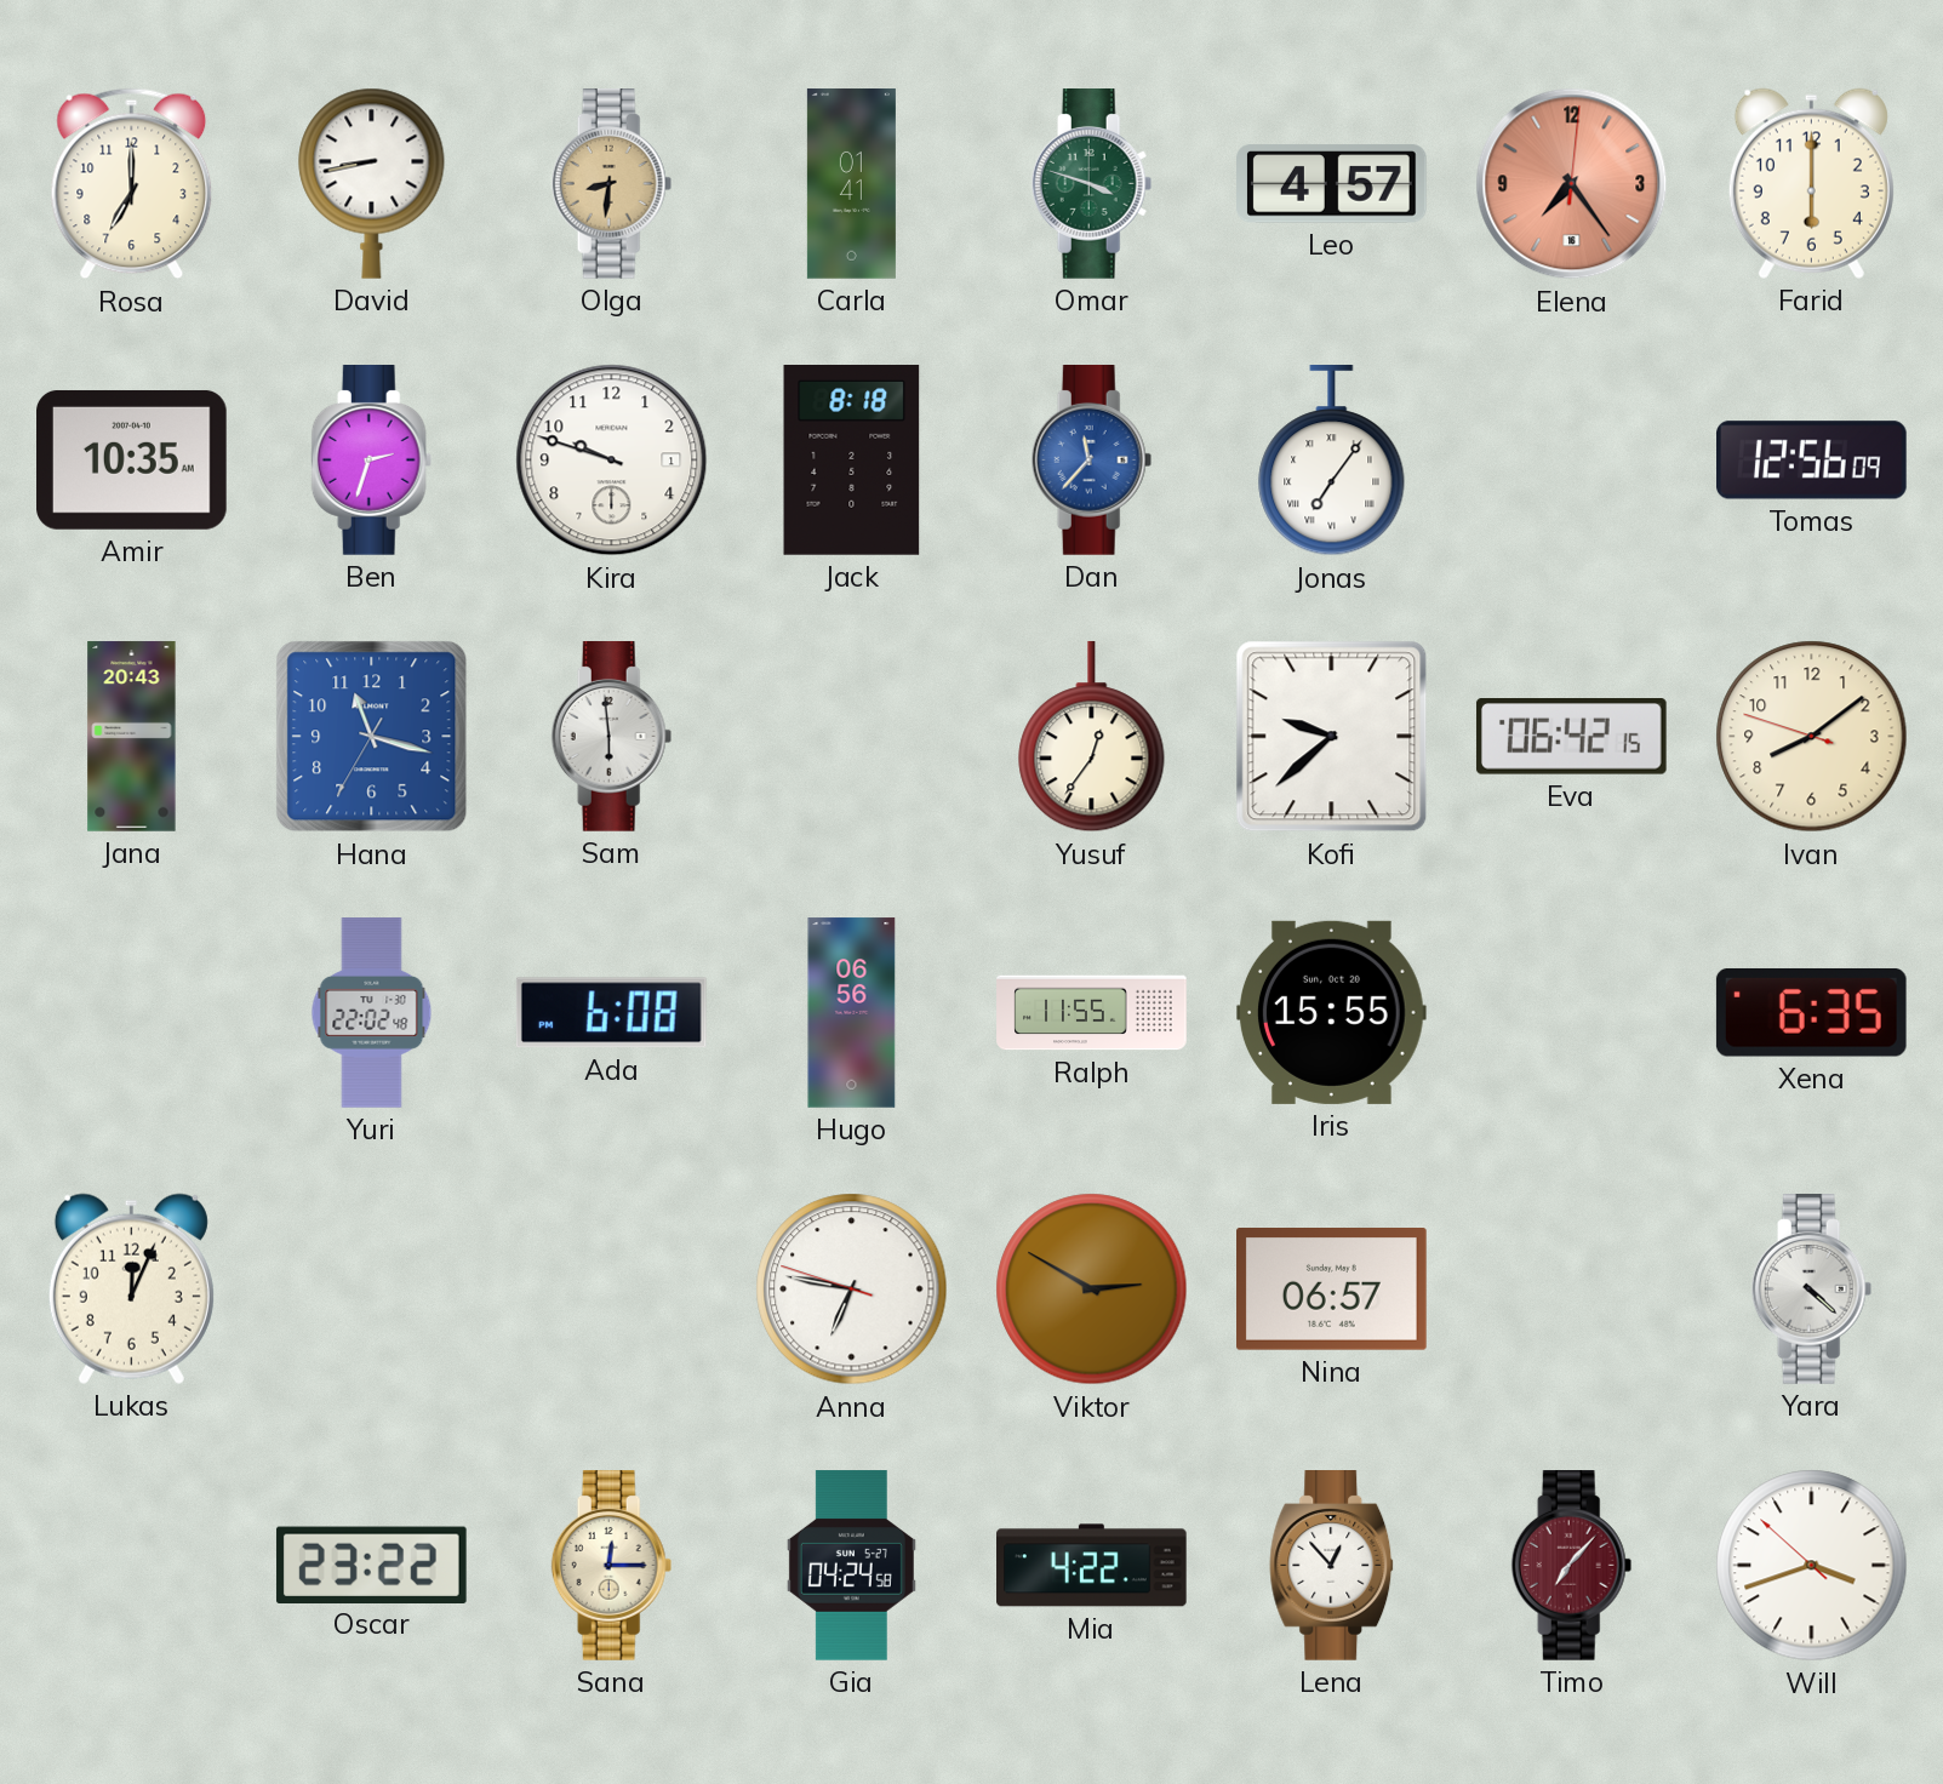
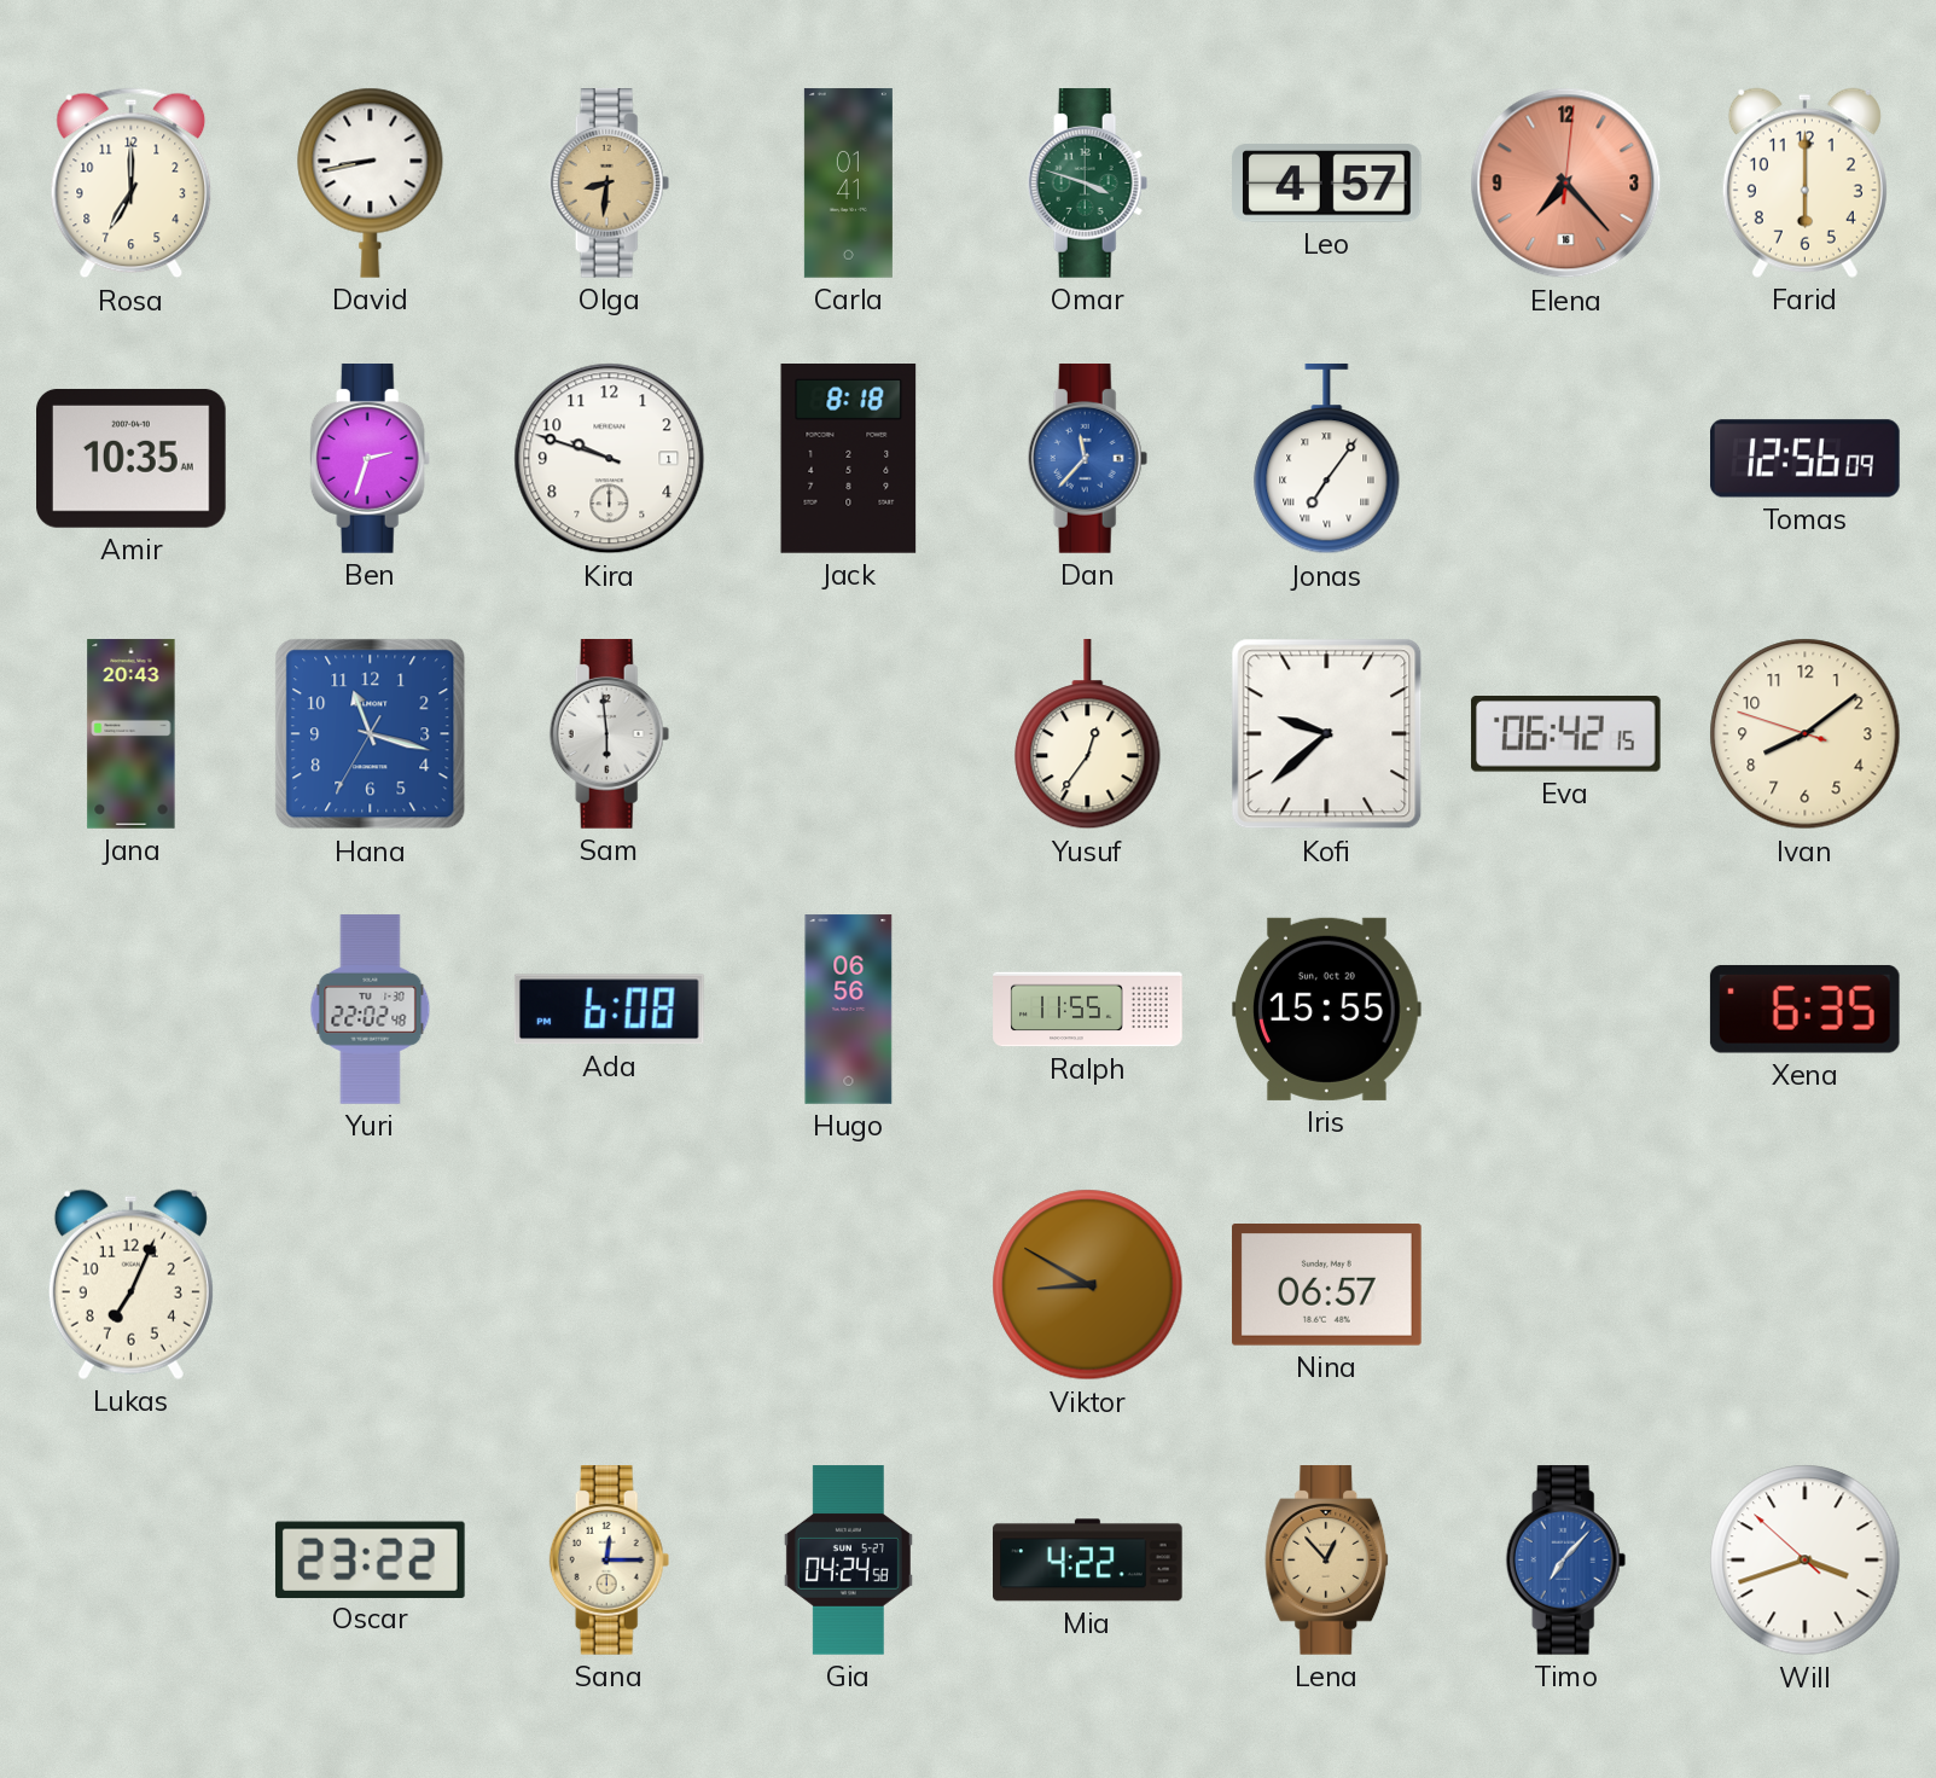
Elena: 7:24 -> 7:23 (1566, 184)
Lukas: 12:04 -> 7:04 (130, 1284)
Anna: 6:46 -> none (852, 1290)
Viktor: 2:50 -> 8:50 (1088, 1285)
Yara: 4:22 -> none (1812, 1290)
Lena dial: white -> champagne (1327, 1561)
Timo dial: burgundy -> blue (1566, 1561)
